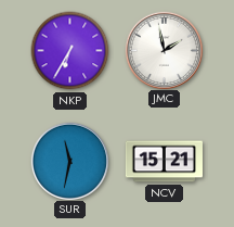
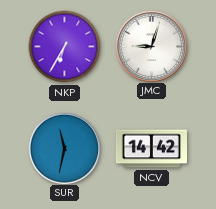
JMC: 1:58 -> 9:03 (151, 46)
NCV: 15:21 -> 14:42 (151, 149)
